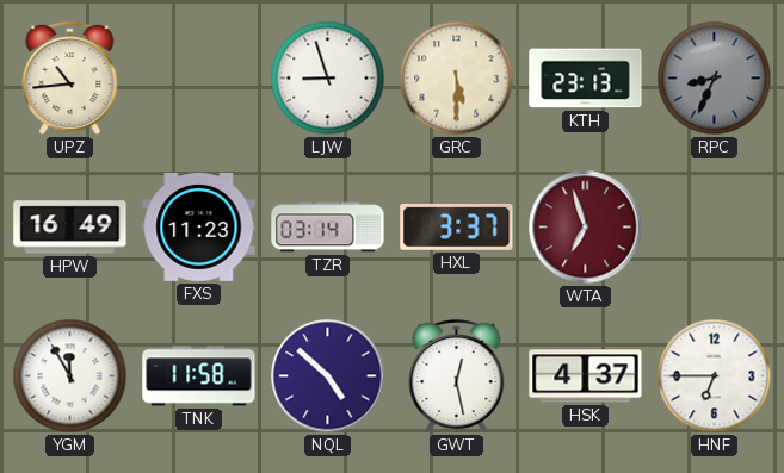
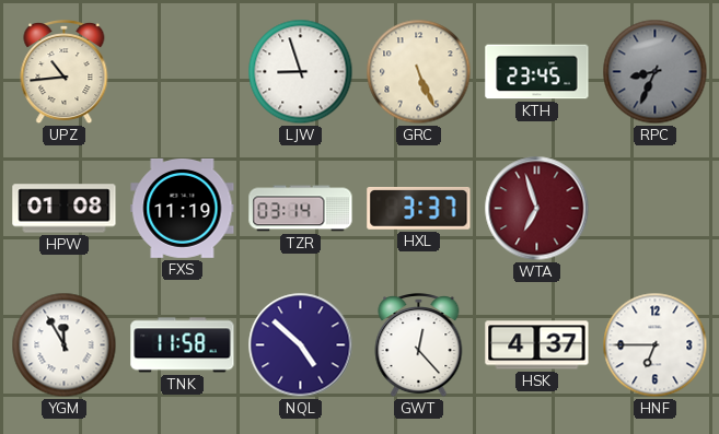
GRC: 5:30 -> 5:26 (419, 72)
KTH: 23:13 -> 23:45 (537, 72)
HPW: 16:49 -> 01:08 (65, 209)
FXS: 11:23 -> 11:19 (183, 209)
GWT: 12:28 -> 12:23 (419, 347)
